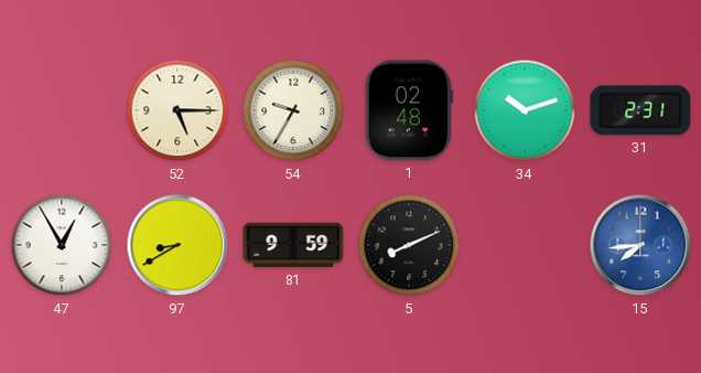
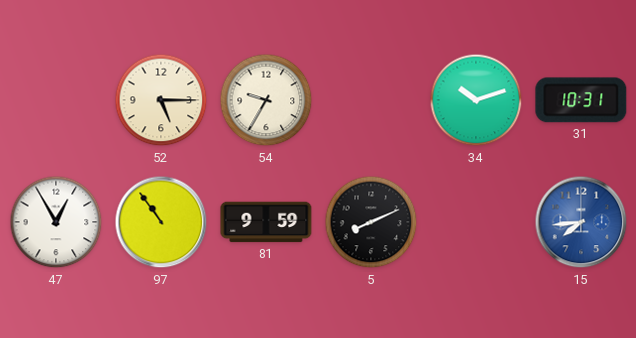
1: 02:48 -> none (409, 110)
31: 2:31 -> 10:31 (581, 100)
97: 8:40 -> 10:54 (161, 222)
